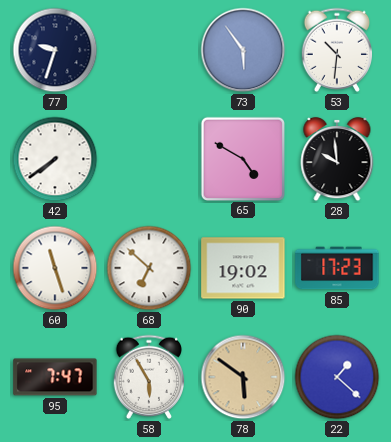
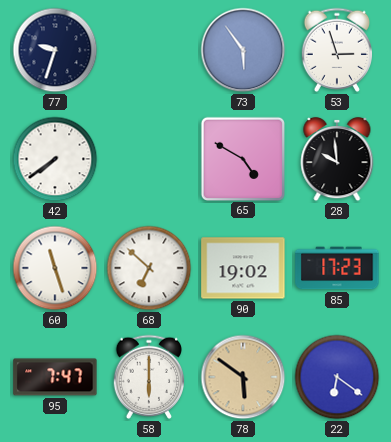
53: 10:31 -> 2:57 (336, 50)
58: 5:55 -> 6:00 (148, 377)
22: 1:22 -> 6:21 (337, 377)
